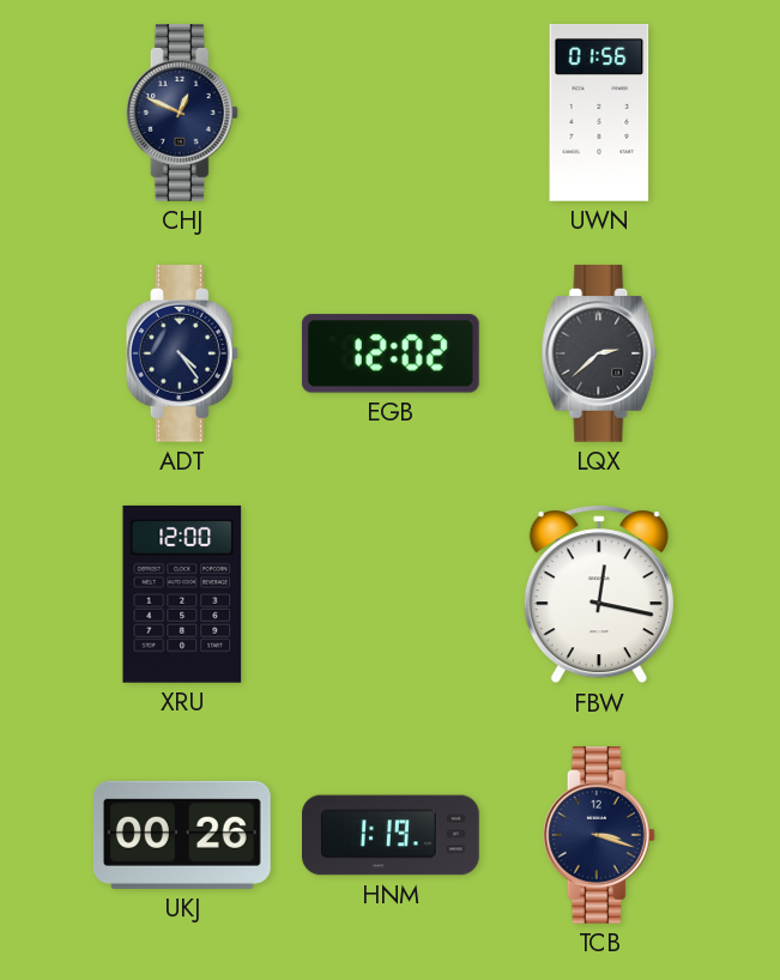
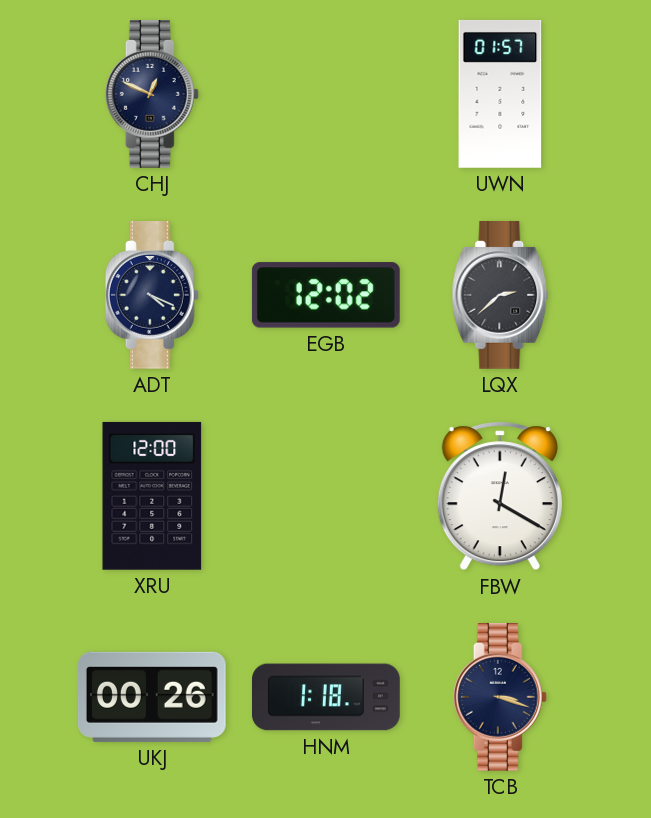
UWN: 01:56 -> 01:57 (500, 94)
ADT: 4:24 -> 4:19 (152, 296)
FBW: 12:17 -> 12:20 (500, 496)
HNM: 1:19 -> 1:18 (326, 697)
